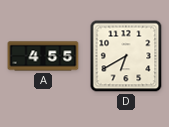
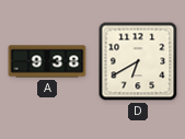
A: 4:55 -> 9:38 (47, 61)
